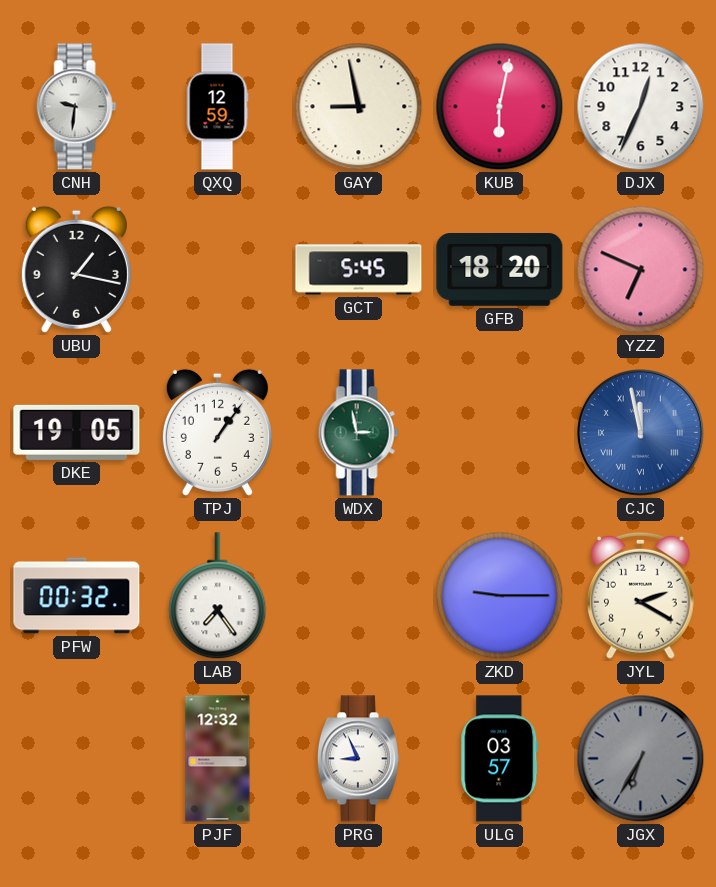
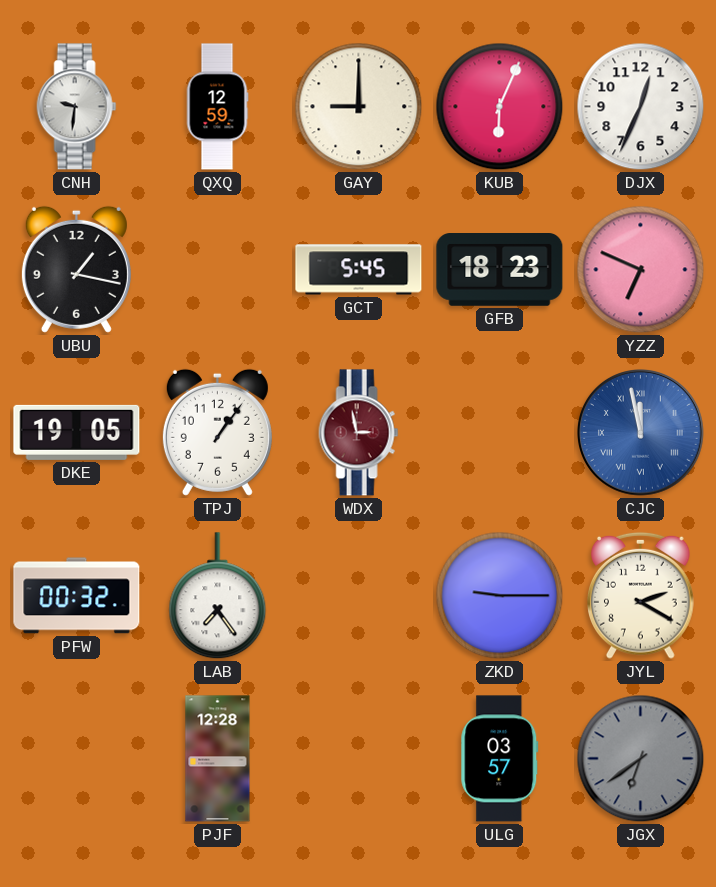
GAY: 8:58 -> 9:00 (359, 107)
KUB: 6:02 -> 6:04 (500, 107)
GFB: 18:20 -> 18:23 (500, 270)
WDX dial: green -> burgundy (359, 433)
PJF: 12:32 -> 12:28 (218, 759)
PRG: 8:56 -> none (358, 759)
JGX: 6:35 -> 6:39 (641, 759)
